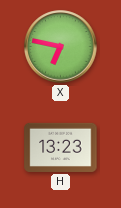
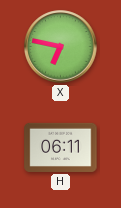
H: 13:23 -> 06:11 (61, 147)
